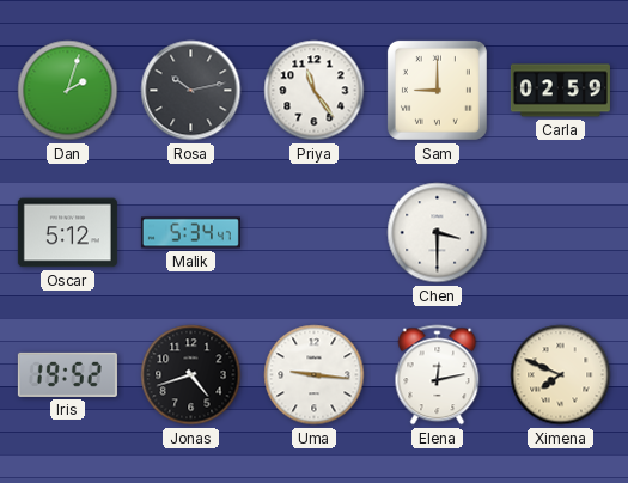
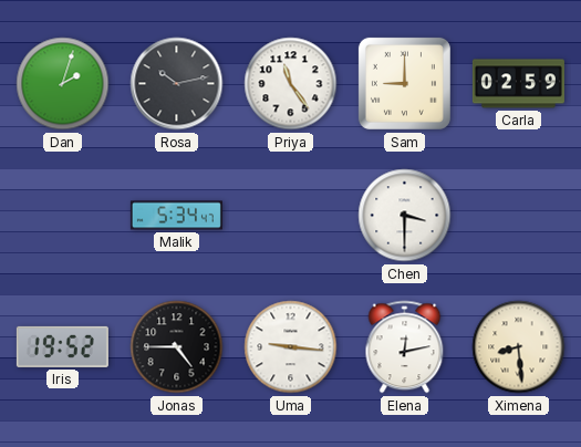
Oscar: 5:12 -> none (67, 233)
Jonas: 4:42 -> 4:45 (177, 347)
Ximena: 7:49 -> 8:29 (519, 347)
